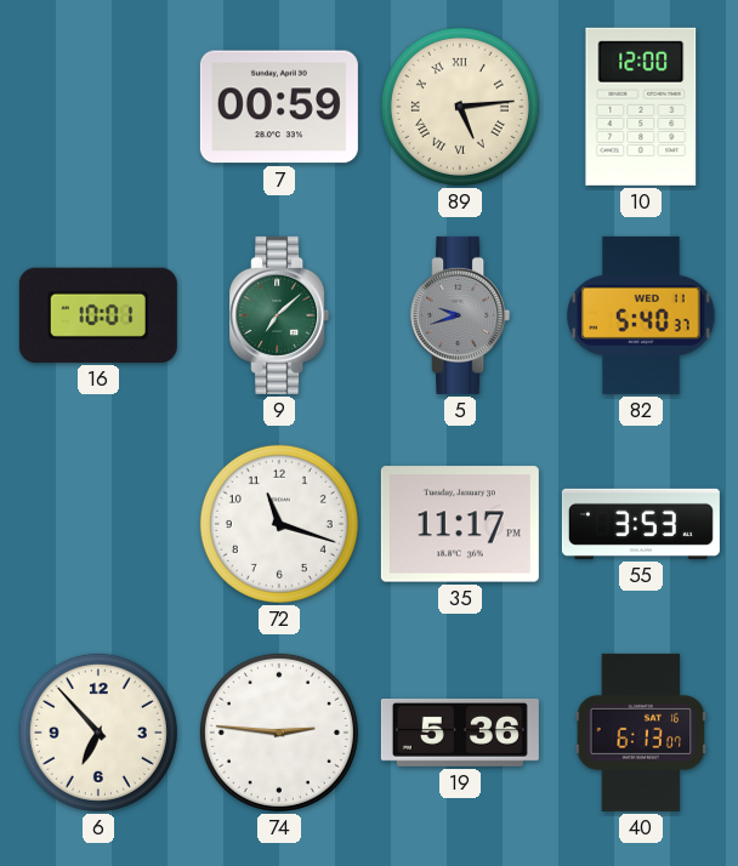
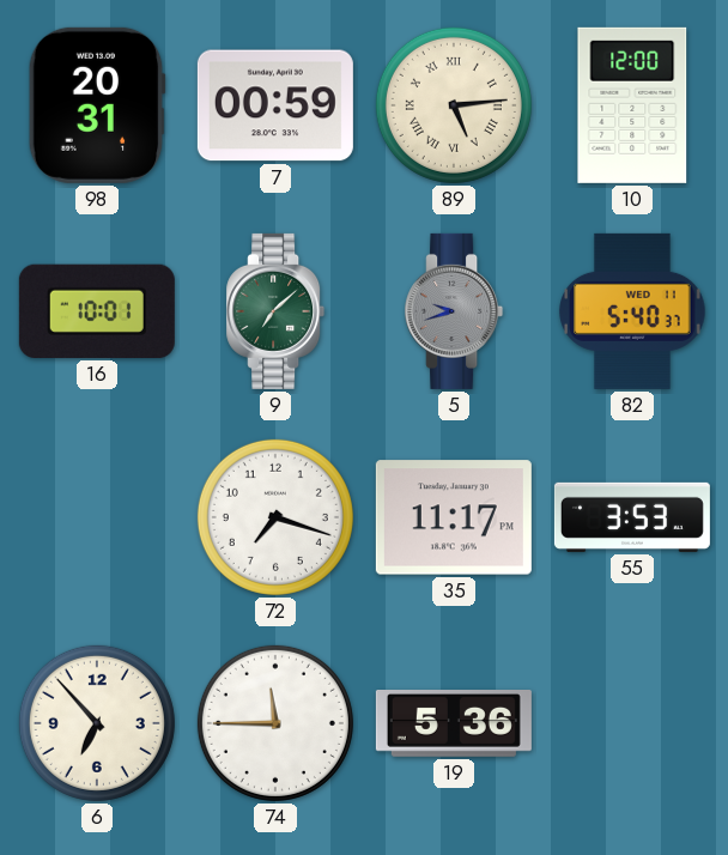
98: none -> 20:31 (97, 105)
72: 11:18 -> 7:18 (275, 517)
74: 2:46 -> 11:45 (275, 723)
40: 6:13 -> none (641, 733)
